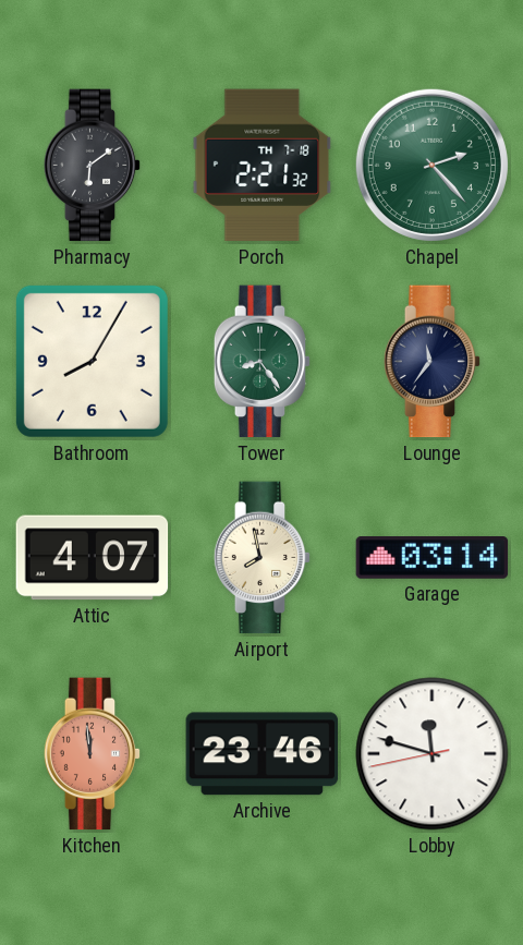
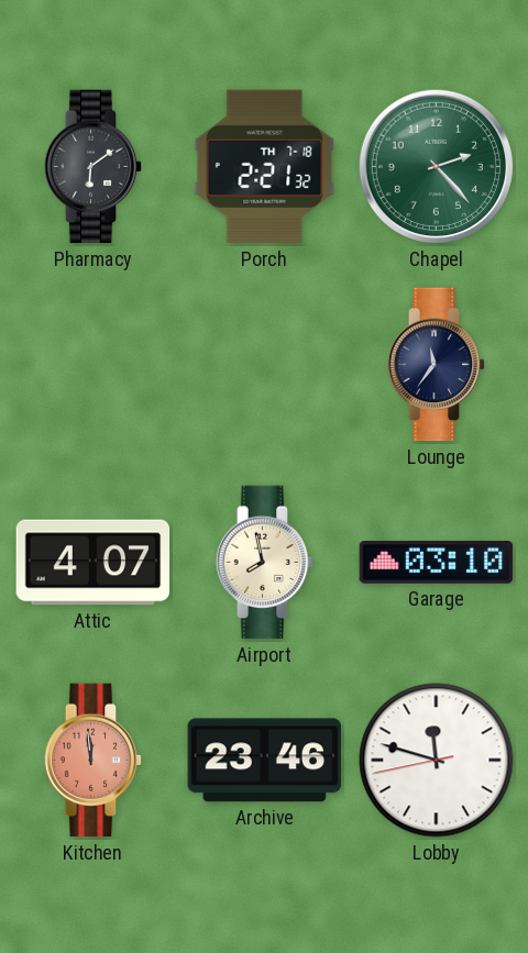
Bathroom: 8:05 -> none (92, 361)
Tower: 8:24 -> none (263, 362)
Garage: 03:14 -> 03:10 (437, 563)
